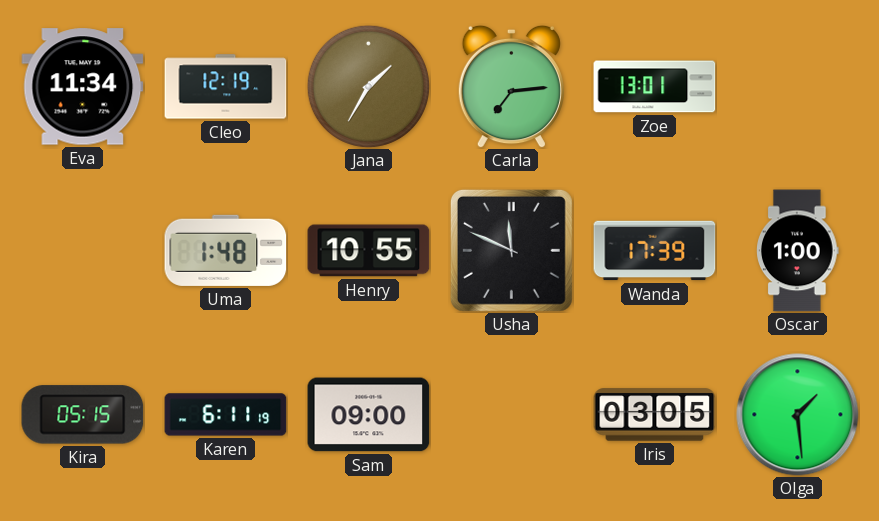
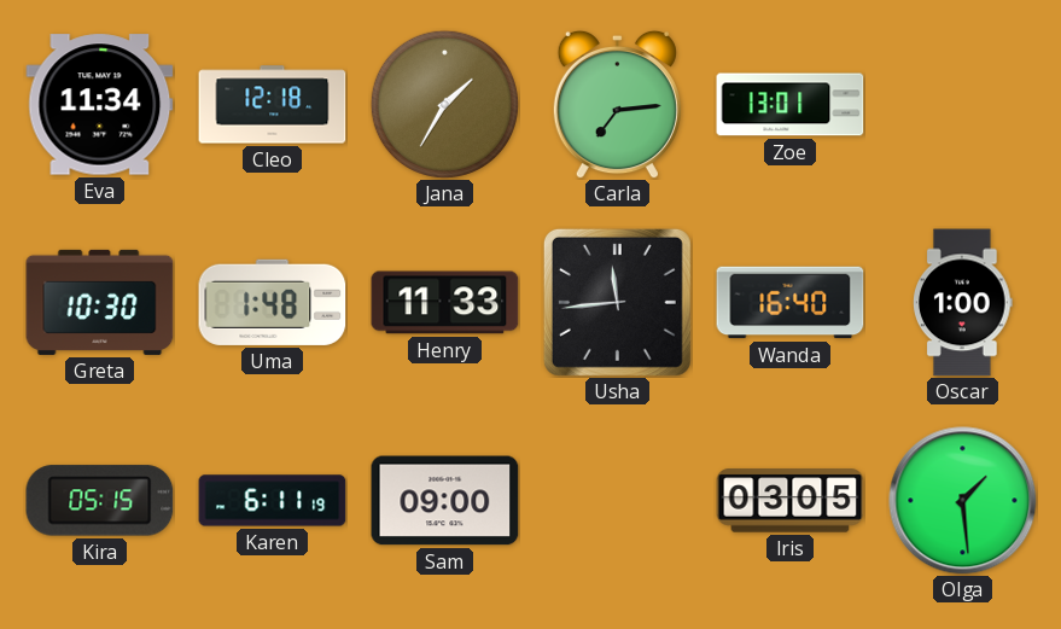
Cleo: 12:19 -> 12:18 (273, 105)
Greta: none -> 10:30 (100, 302)
Henry: 10:55 -> 11:33 (445, 303)
Usha: 11:49 -> 11:44 (617, 302)
Wanda: 17:39 -> 16:40 (791, 303)
